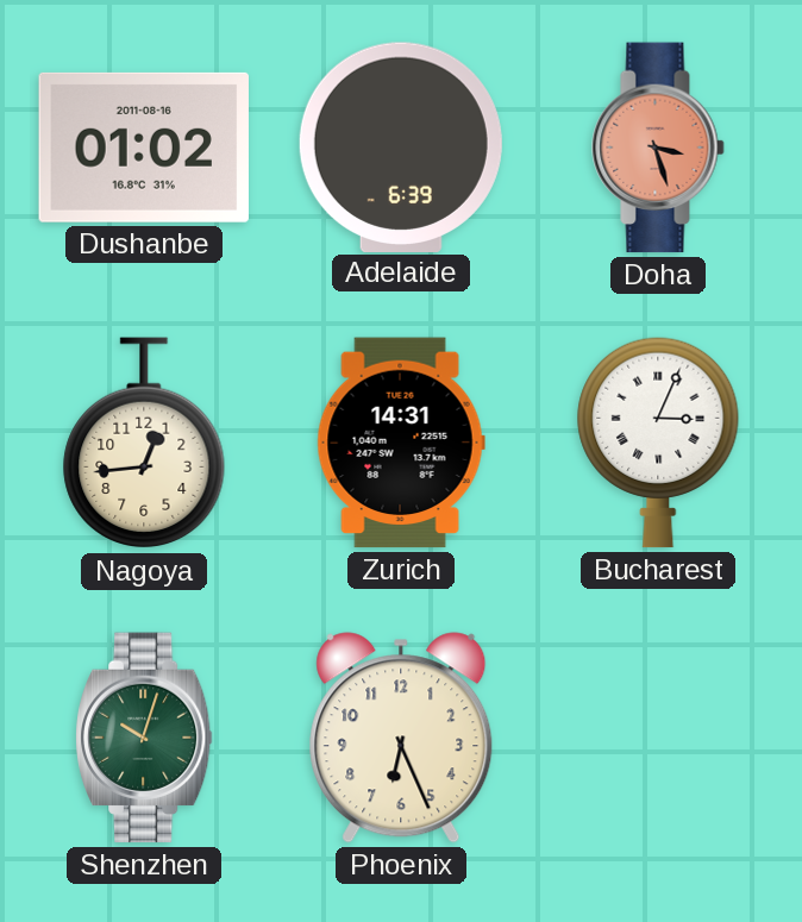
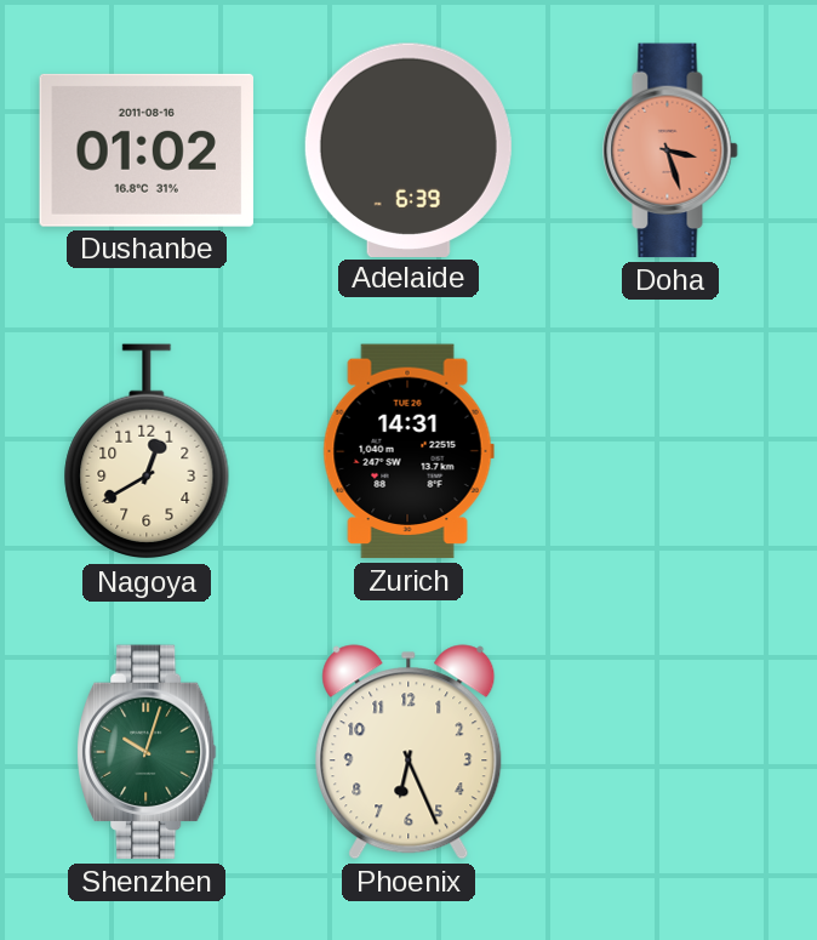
Nagoya: 12:44 -> 12:40 (147, 452)
Bucharest: 3:04 -> none (658, 443)
